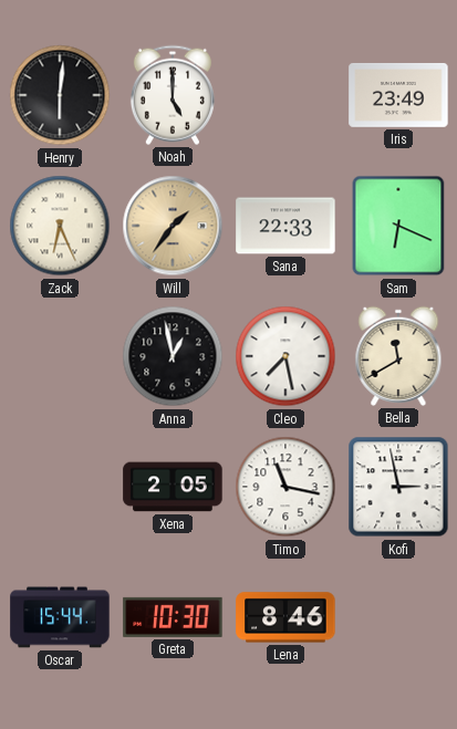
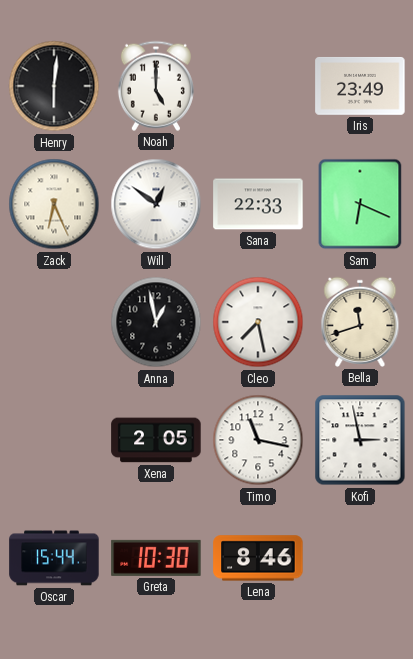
Will: 1:36 -> 12:51 (156, 204)
Will dial: champagne -> white (156, 204)
Bella: 11:40 -> 11:42 (360, 322)
